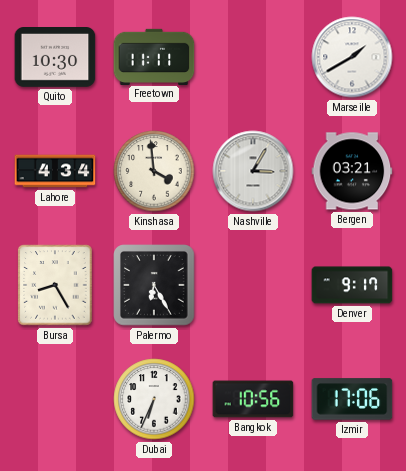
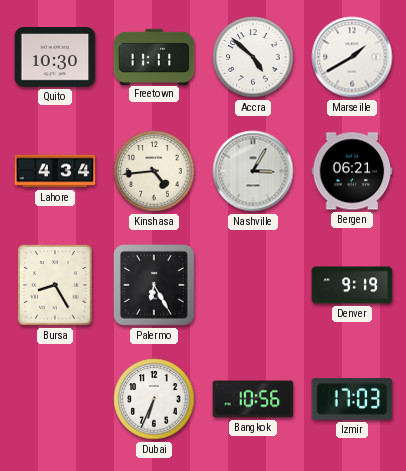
Accra: none -> 4:52 (253, 57)
Kinshasa: 3:59 -> 4:44 (154, 171)
Bergen: 03:21 -> 06:21 (352, 171)
Denver: 9:17 -> 9:19 (352, 285)
Izmir: 17:06 -> 17:03 (352, 399)
